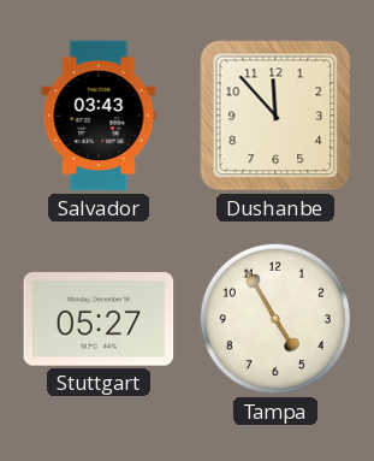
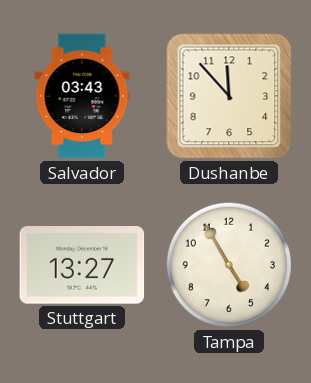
Stuttgart: 05:27 -> 13:27 (82, 265)
